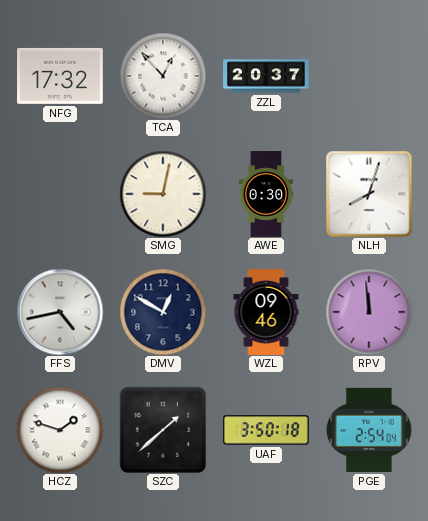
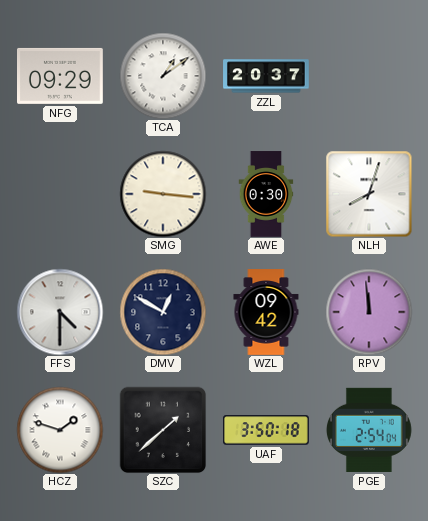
NFG: 17:32 -> 09:29 (61, 76)
TCA: 12:53 -> 1:09 (163, 76)
SMG: 9:02 -> 9:16 (163, 194)
FFS: 4:43 -> 4:30 (60, 312)
WZL: 09:46 -> 09:42 (266, 312)
